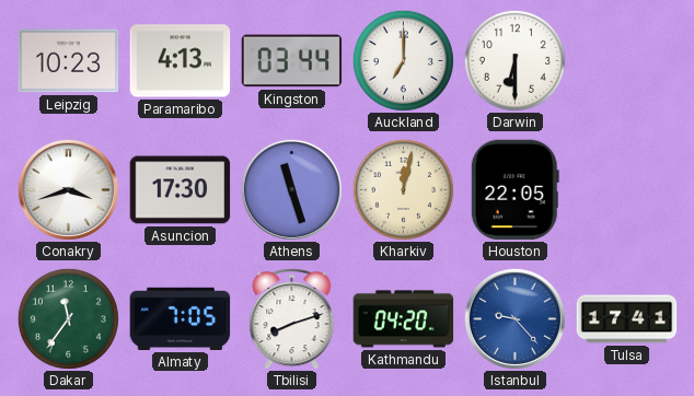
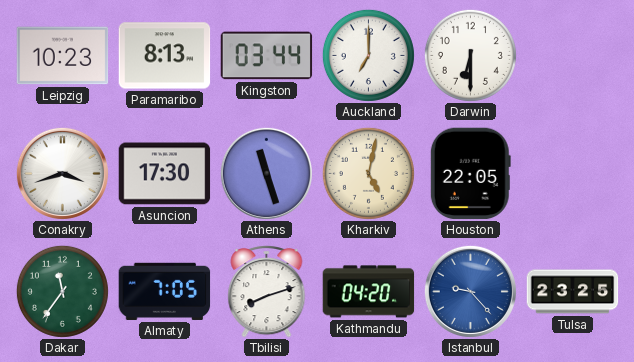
Paramaribo: 4:13 -> 8:13 (165, 56)
Kharkiv: 12:02 -> 5:02 (368, 173)
Tulsa: 17:41 -> 23:25 (573, 292)
